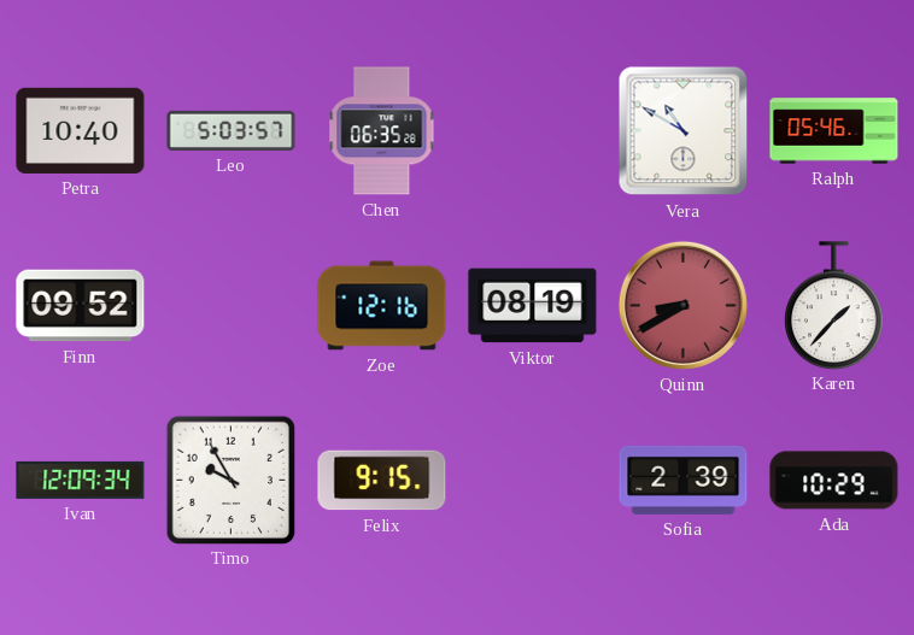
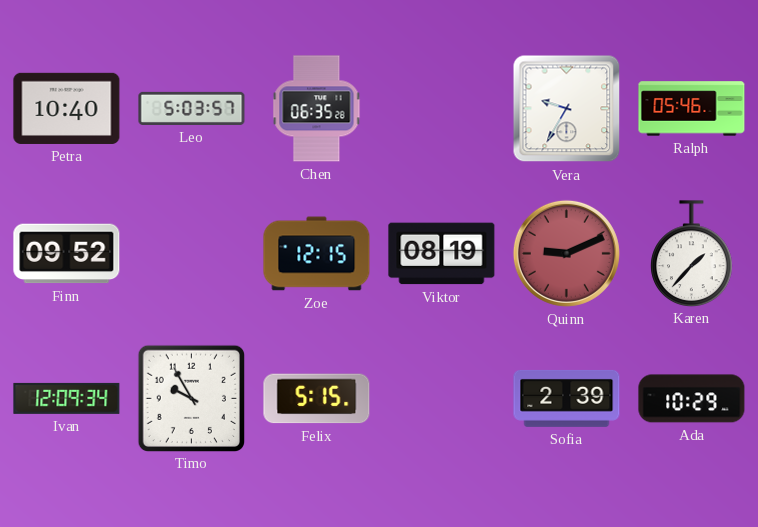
Vera: 10:50 -> 9:35 (567, 109)
Zoe: 12:16 -> 12:15 (317, 254)
Quinn: 8:40 -> 9:11 (566, 253)
Felix: 9:15 -> 5:15 (317, 399)
